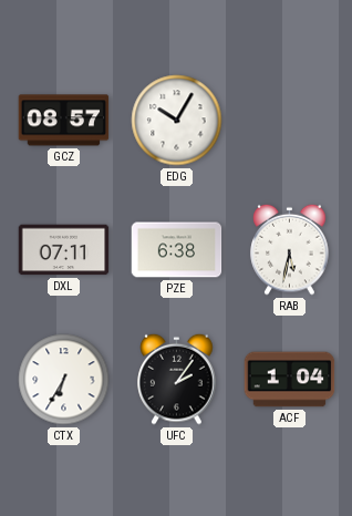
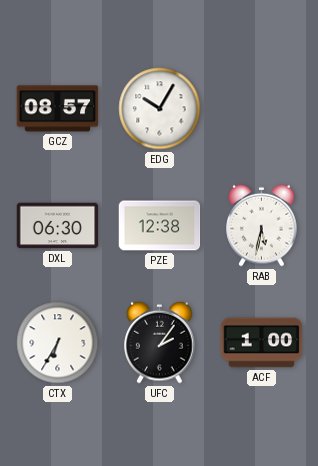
DXL: 07:11 -> 06:30 (58, 226)
PZE: 6:38 -> 12:38 (160, 226)
ACF: 1:04 -> 1:00 (262, 343)
